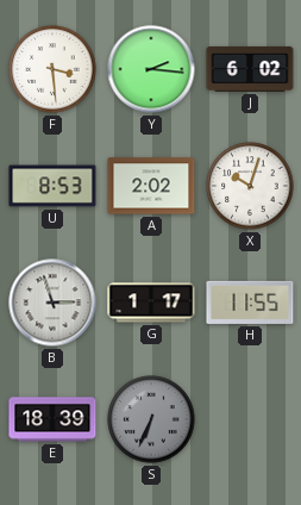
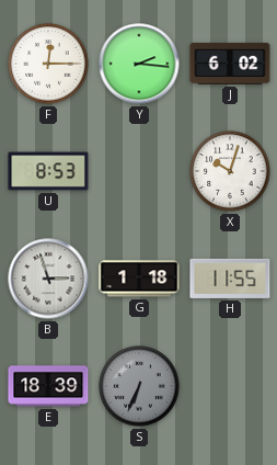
F: 3:29 -> 12:15 (48, 64)
A: 2:02 -> none (151, 186)
G: 1:17 -> 1:18 (139, 279)
